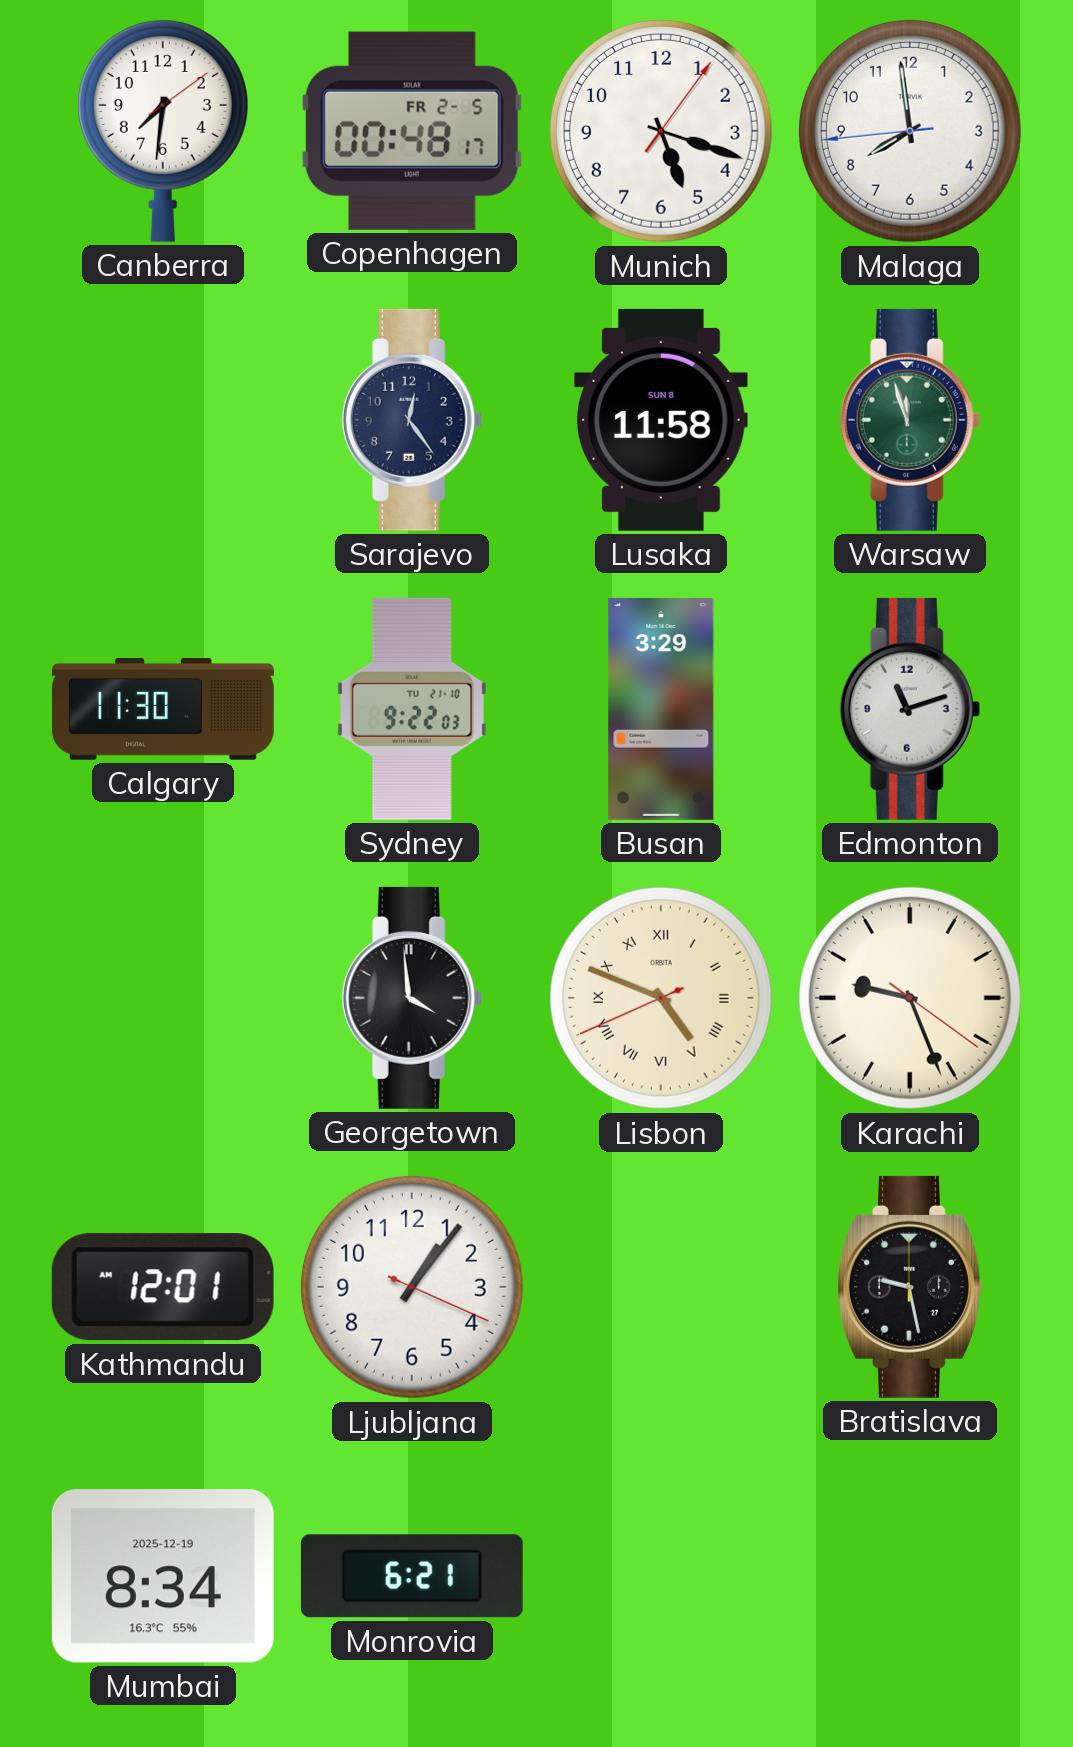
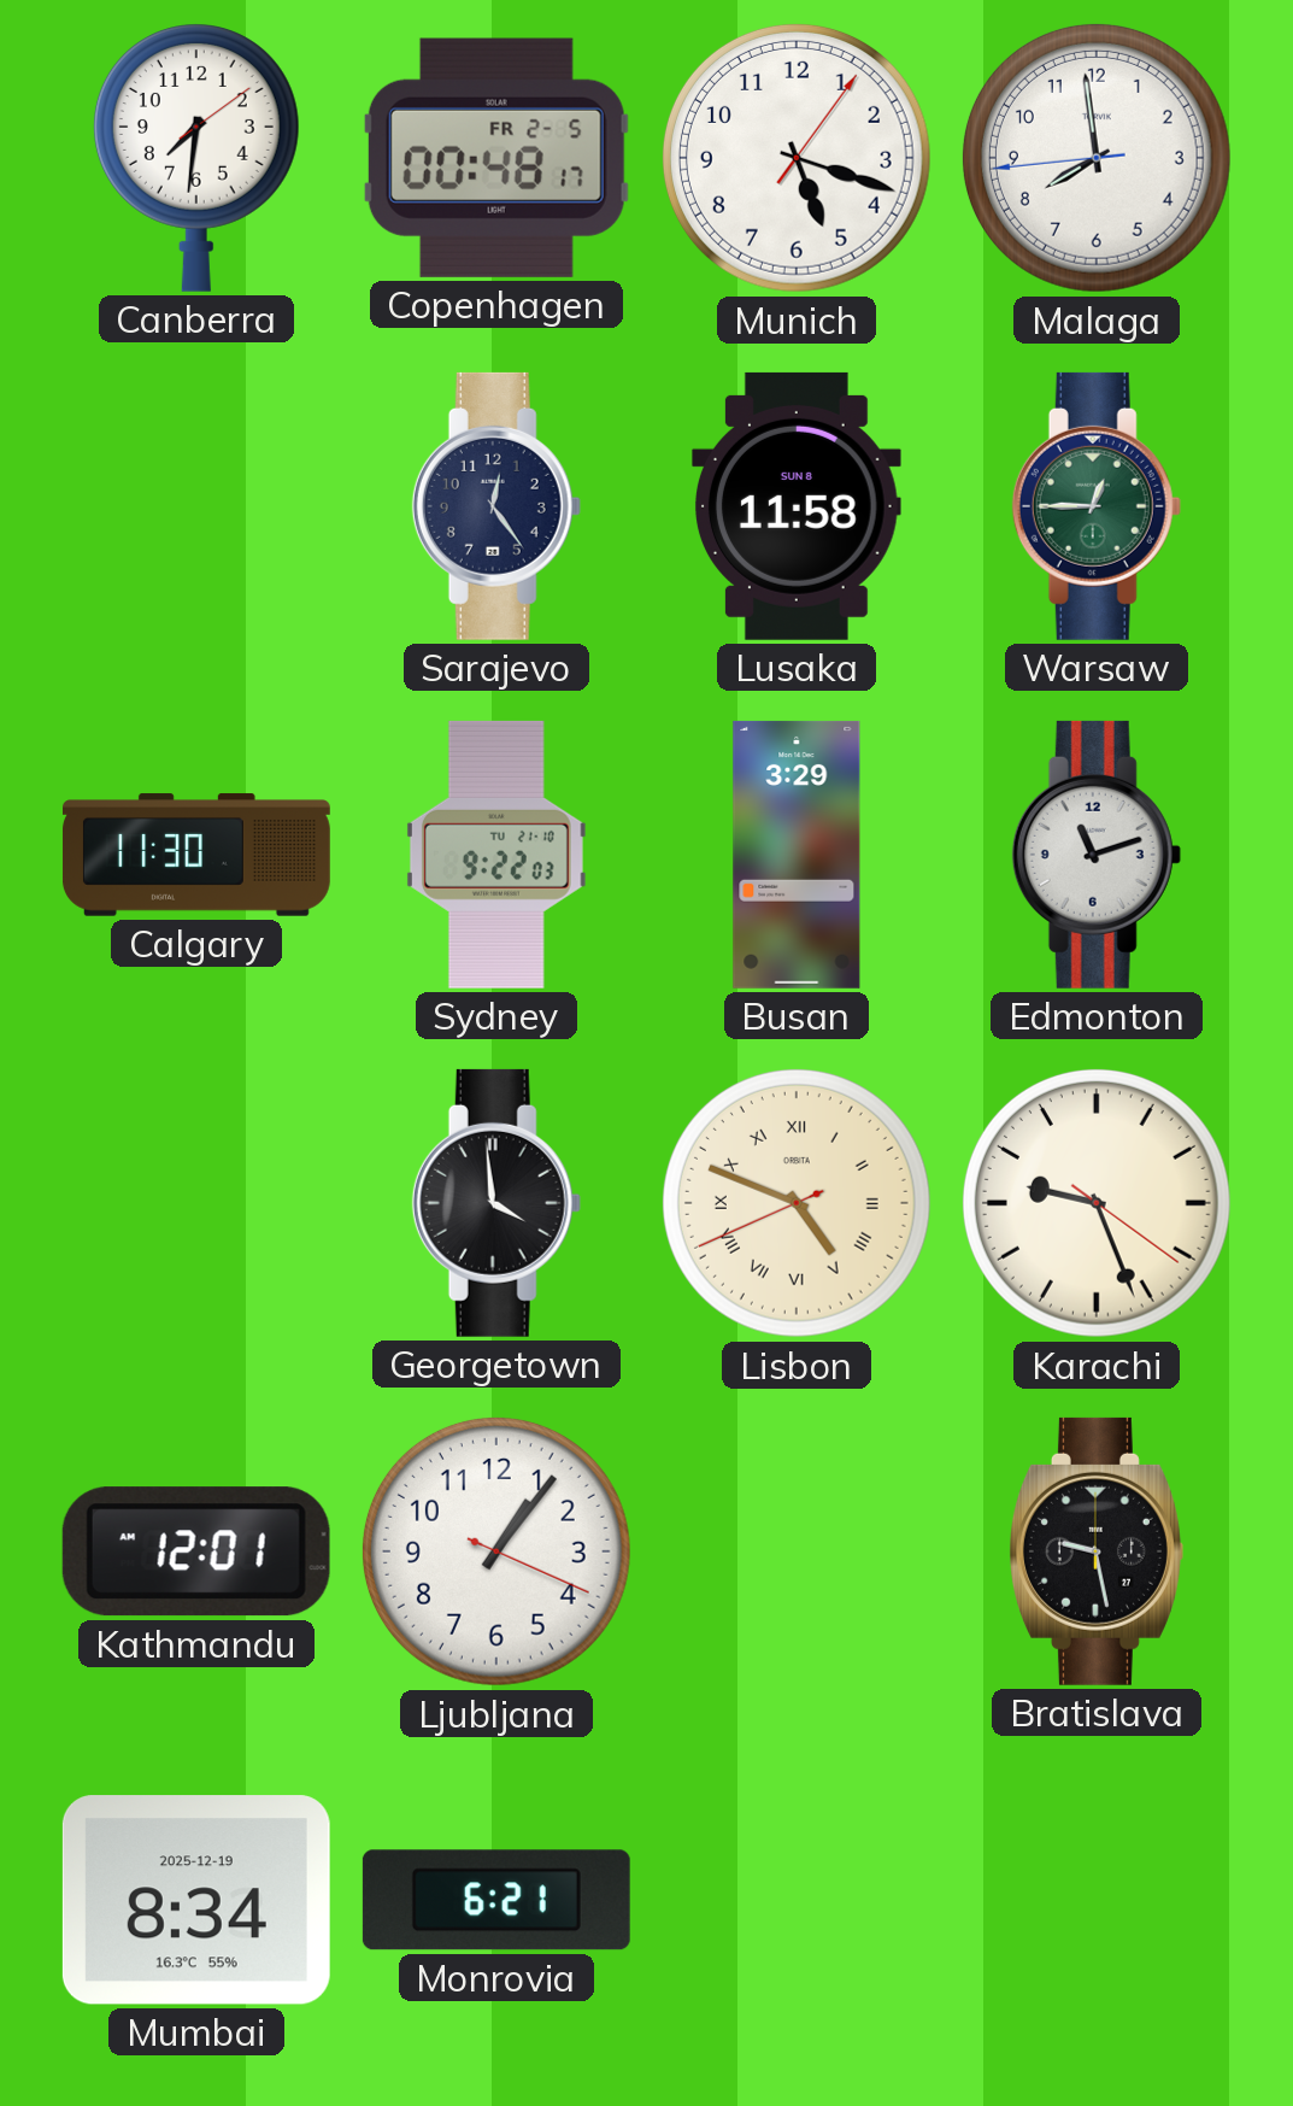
Warsaw: 11:57 -> 12:45 (1097, 506)
